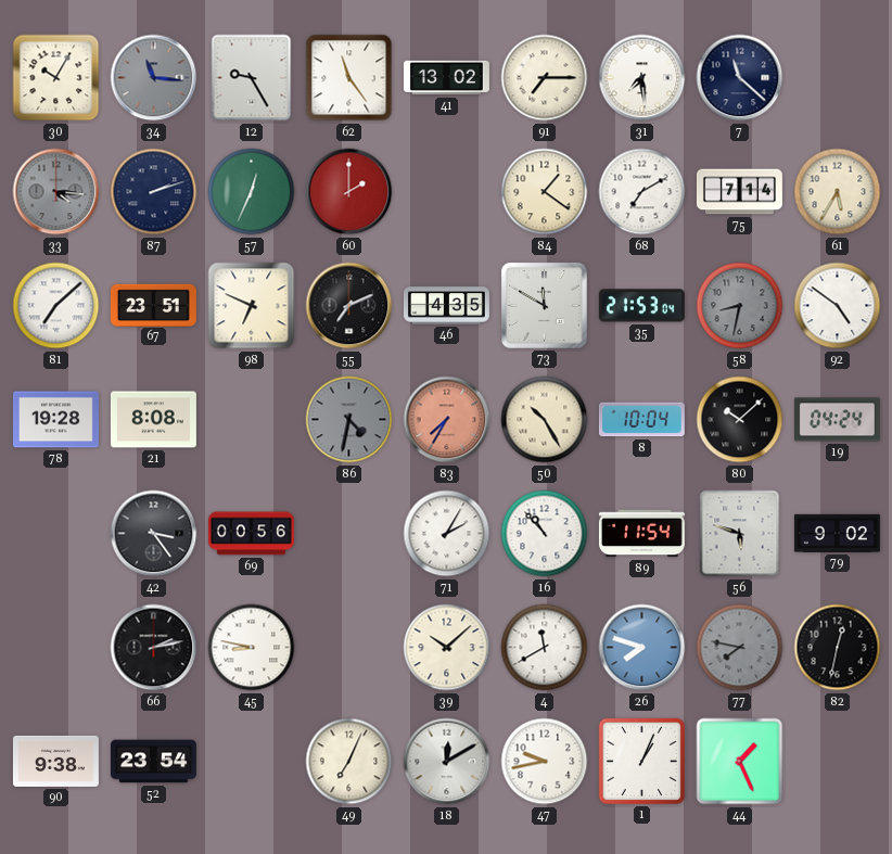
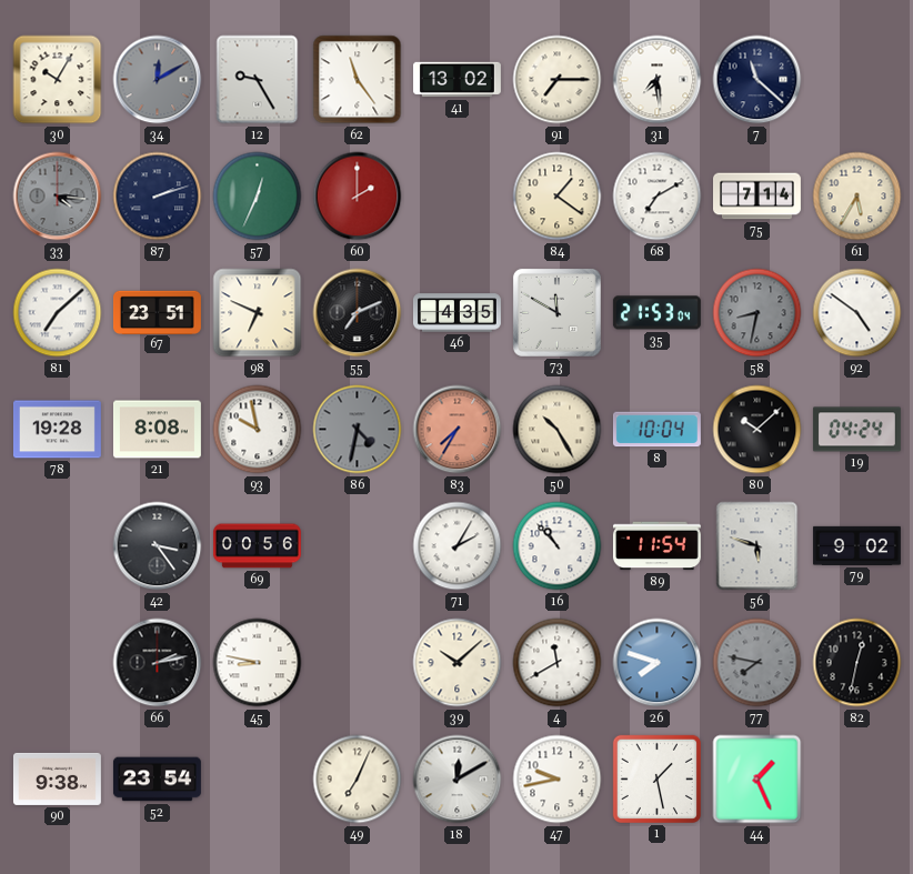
34: 11:16 -> 12:10 (158, 80)
93: none -> 9:58 (258, 430)
1: 1:04 -> 1:28 (656, 778)
